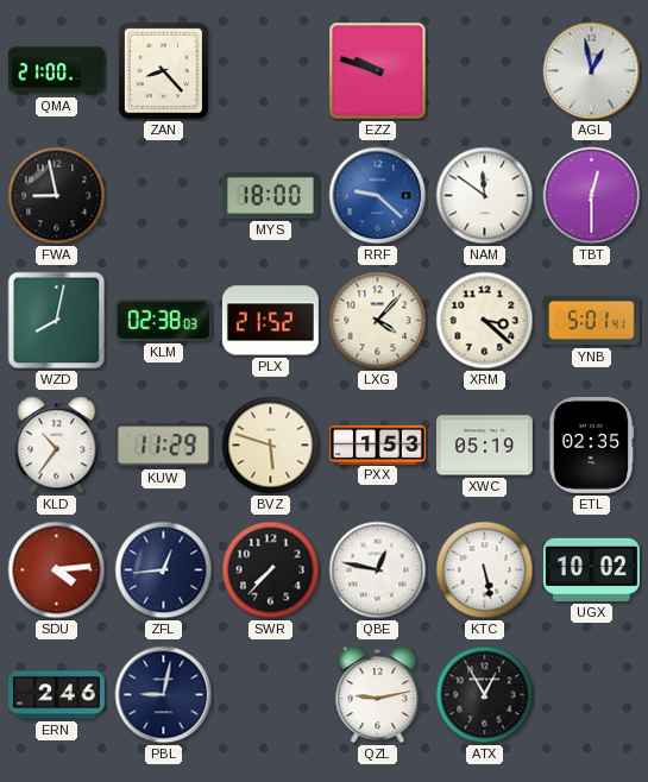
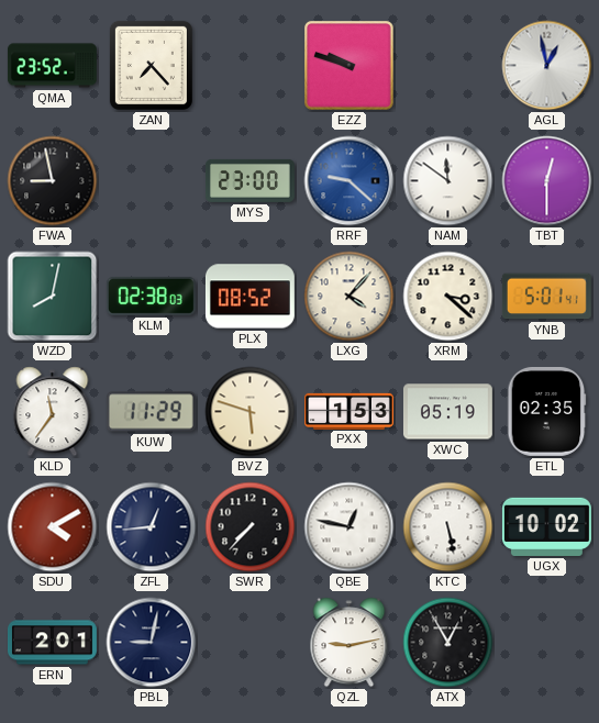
QMA: 21:00 -> 23:52 (52, 66)
ZAN: 8:23 -> 7:23 (151, 65)
MYS: 18:00 -> 23:00 (249, 180)
PLX: 21:52 -> 08:52 (249, 297)
KLD: 10:36 -> 11:36 (53, 412)
SDU: 4:14 -> 4:10 (53, 527)
ERN: 2:46 -> 2:01 (53, 643)
